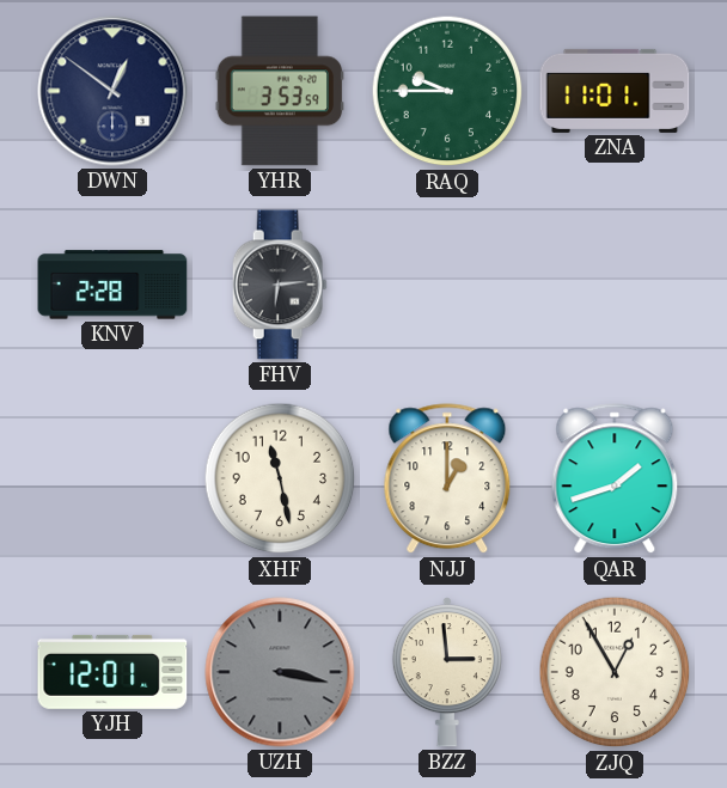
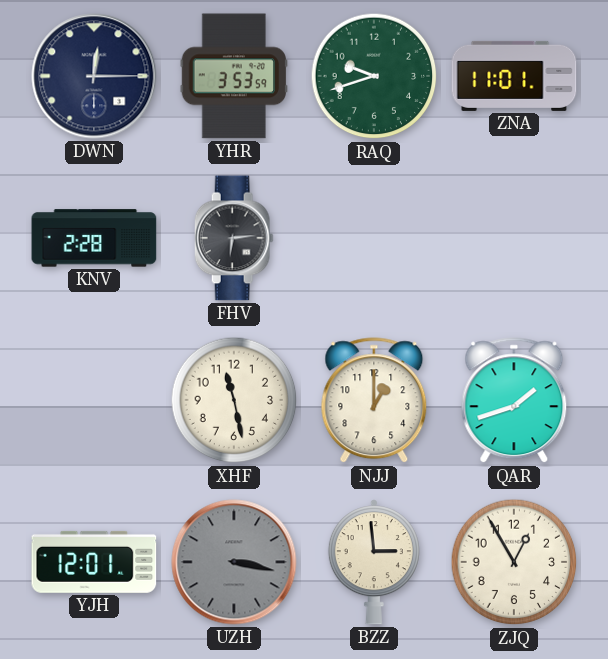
DWN: 12:51 -> 12:15 (94, 76)
RAQ: 9:45 -> 9:42 (374, 76)
